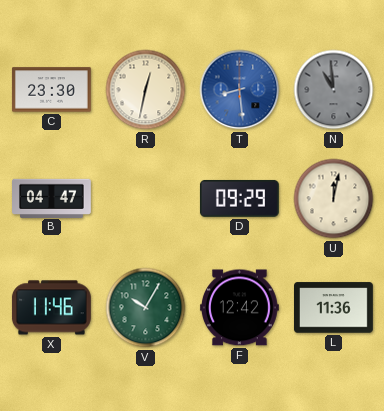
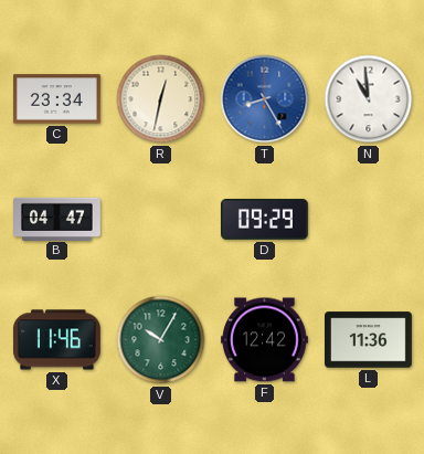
C: 23:30 -> 23:34 (57, 99)
T: 8:29 -> 8:25 (265, 99)
N dial: grey -> white (369, 99)
U: 12:02 -> none (334, 199)
